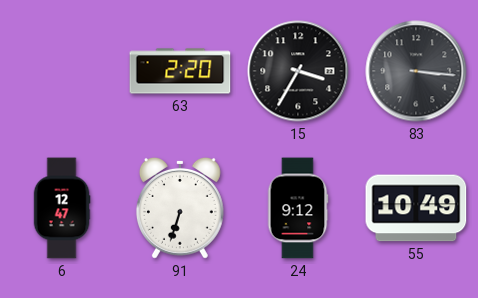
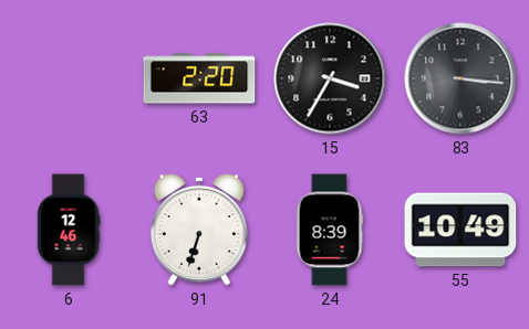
6: 12:47 -> 12:46 (69, 230)
24: 9:12 -> 8:39 (330, 230)
